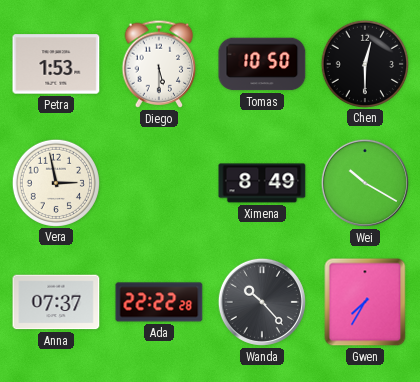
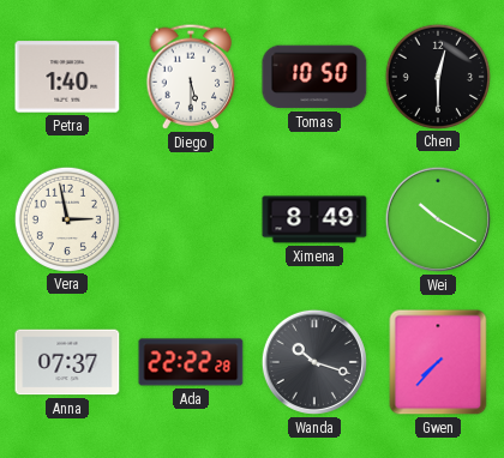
Petra: 1:53 -> 1:40 (67, 77)
Wanda: 10:23 -> 10:18 (314, 362)
Gwen: 7:35 -> 7:37 (438, 362)
